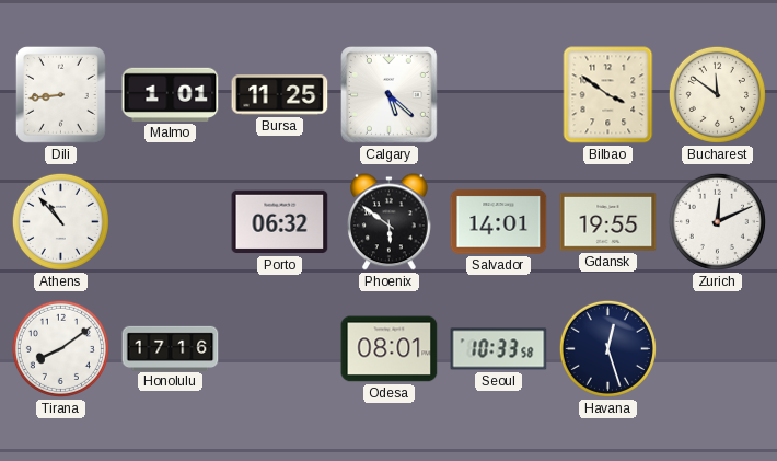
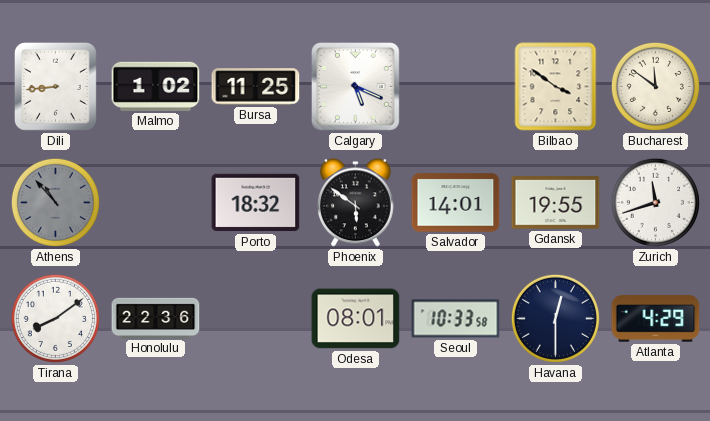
Malmo: 1:01 -> 1:02 (156, 86)
Calgary: 5:22 -> 5:19 (356, 87)
Athens dial: white -> grey (55, 202)
Porto: 06:32 -> 18:32 (256, 203)
Zurich: 12:11 -> 11:42 (655, 202)
Honolulu: 17:16 -> 22:36 (156, 318)
Havana: 12:27 -> 12:30 (555, 318)
Atlanta: none -> 4:29 (656, 319)
